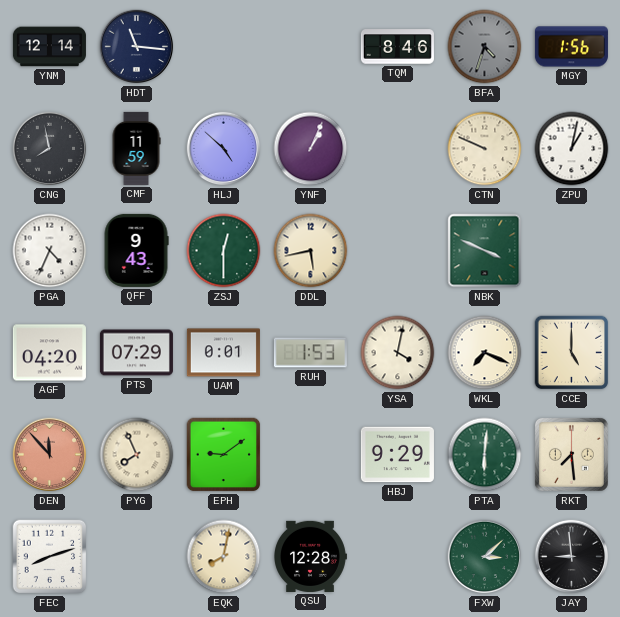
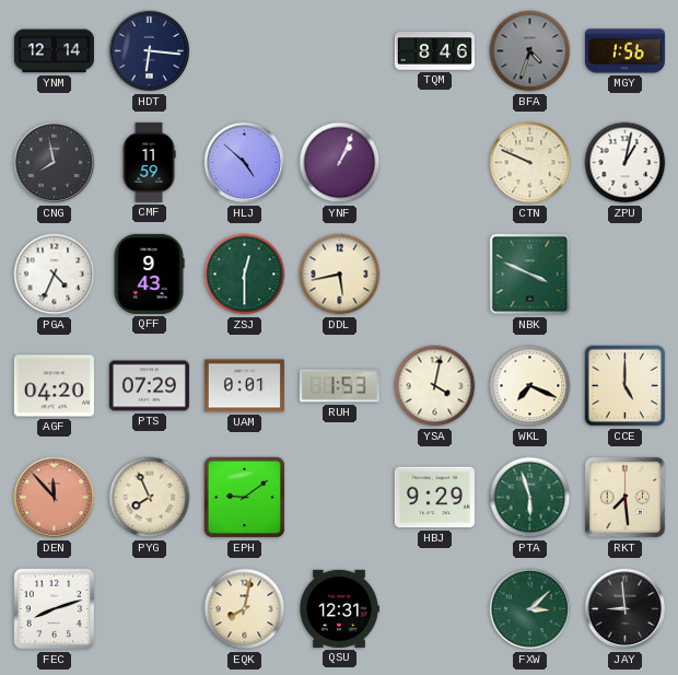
HDT: 11:16 -> 6:16 (150, 51)
PTA: 6:01 -> 5:57 (530, 498)
QSU: 12:28 -> 12:31 (340, 608)
